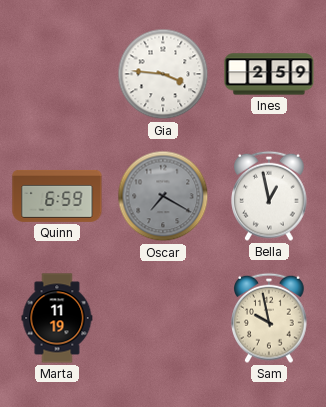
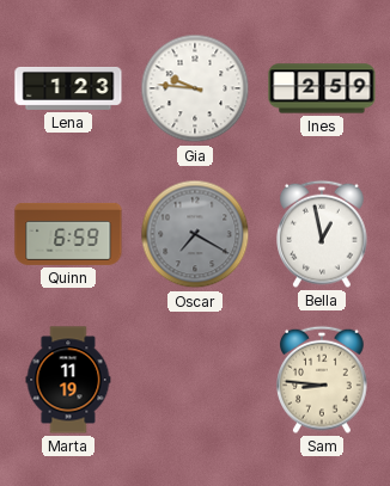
Lena: none -> 1:23 (68, 88)
Gia: 3:46 -> 9:46 (195, 88)
Sam: 9:58 -> 8:46 (323, 380)
